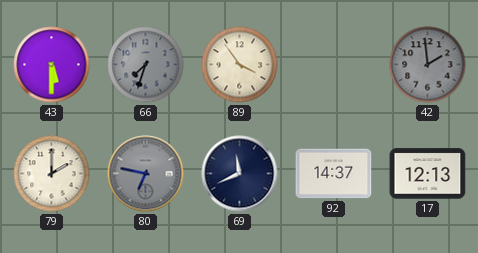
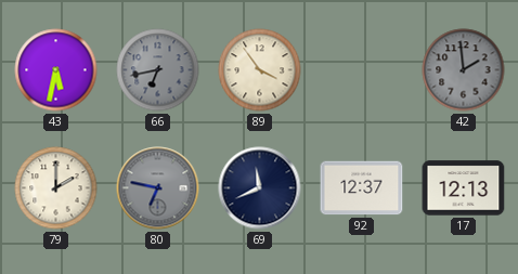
43: 5:30 -> 5:32 (56, 70)
66: 7:33 -> 6:43 (158, 70)
92: 14:37 -> 12:37 (362, 188)
